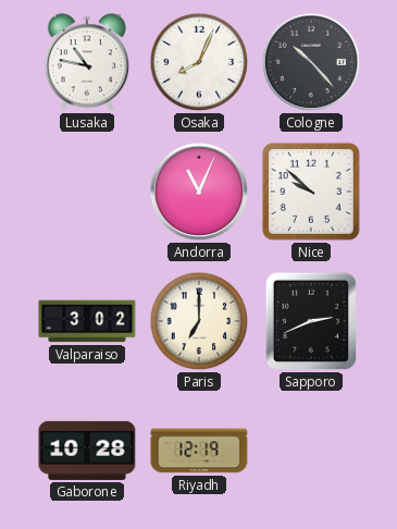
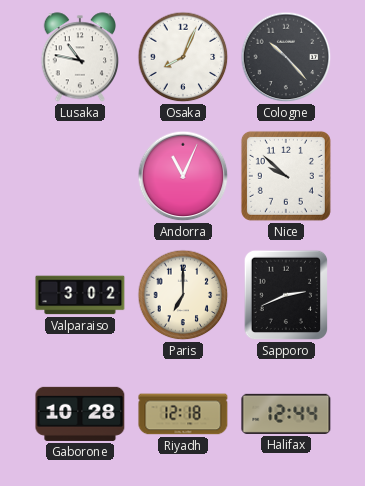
Riyadh: 12:19 -> 12:18 (183, 414)
Halifax: none -> 12:44 (286, 414)
